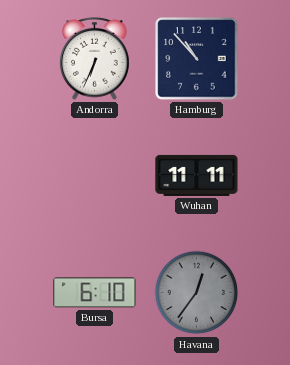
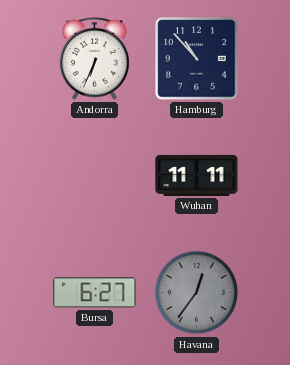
Bursa: 6:10 -> 6:27 (95, 293)
